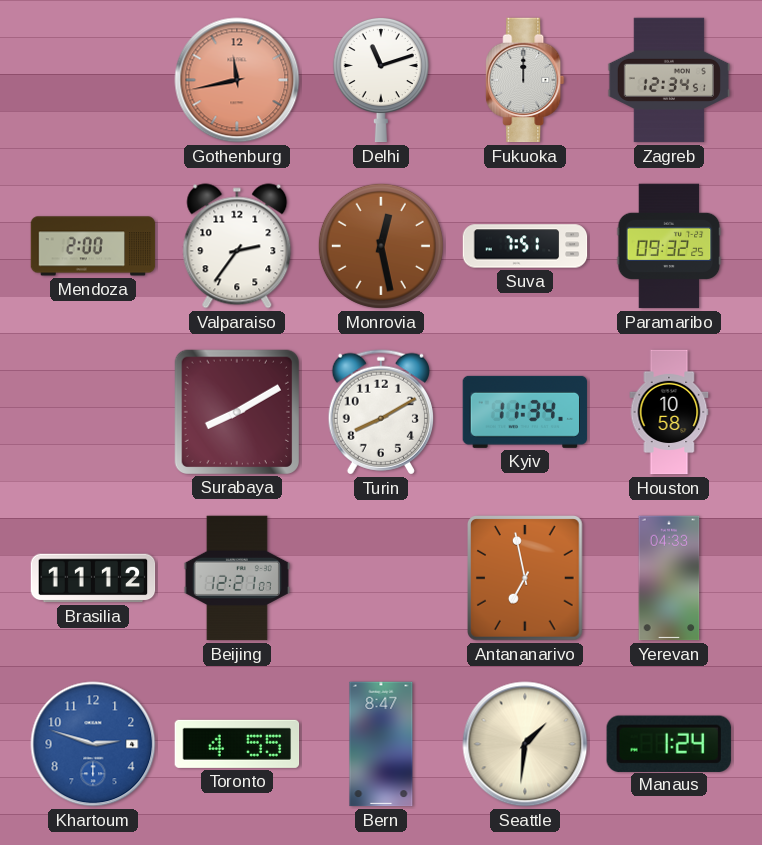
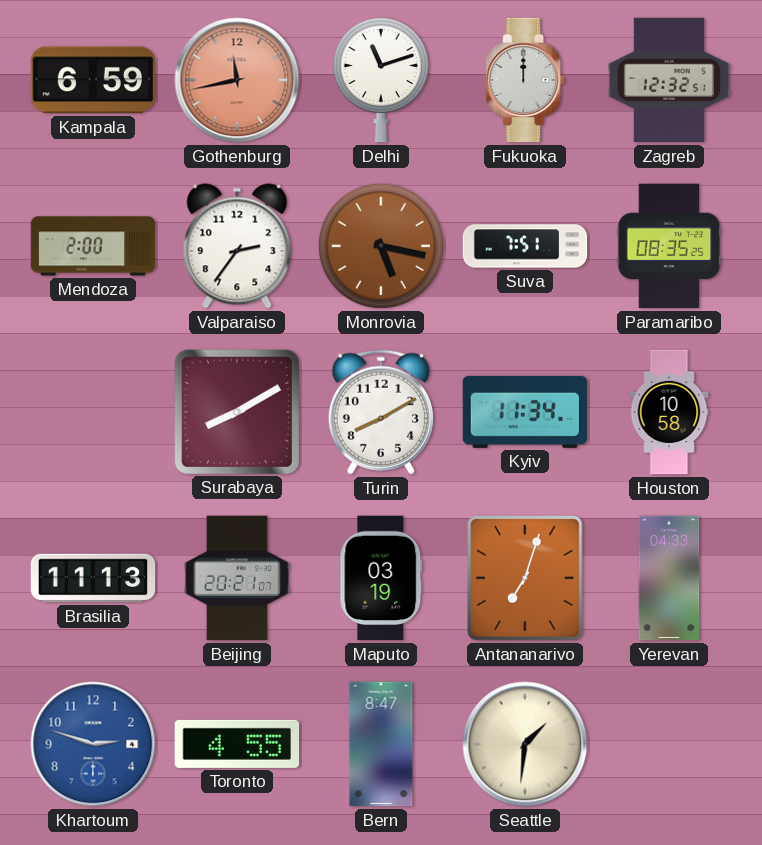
Kampala: none -> 6:59 (92, 80)
Zagreb: 12:34 -> 12:32 (669, 80)
Monrovia: 12:28 -> 5:17 (381, 246)
Paramaribo: 09:32 -> 08:35 (669, 246)
Brasilia: 11:12 -> 11:13 (93, 578)
Beijing: 12:21 -> 20:21 (237, 578)
Maputo: none -> 03:19 (381, 578)
Antananarivo: 6:58 -> 7:03 (526, 578)
Manaus: 1:24 -> none (669, 743)
